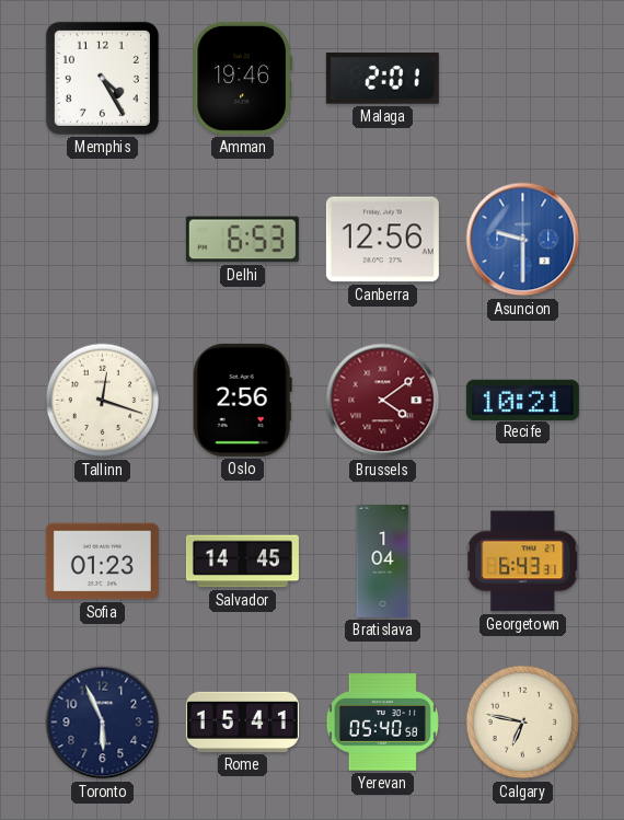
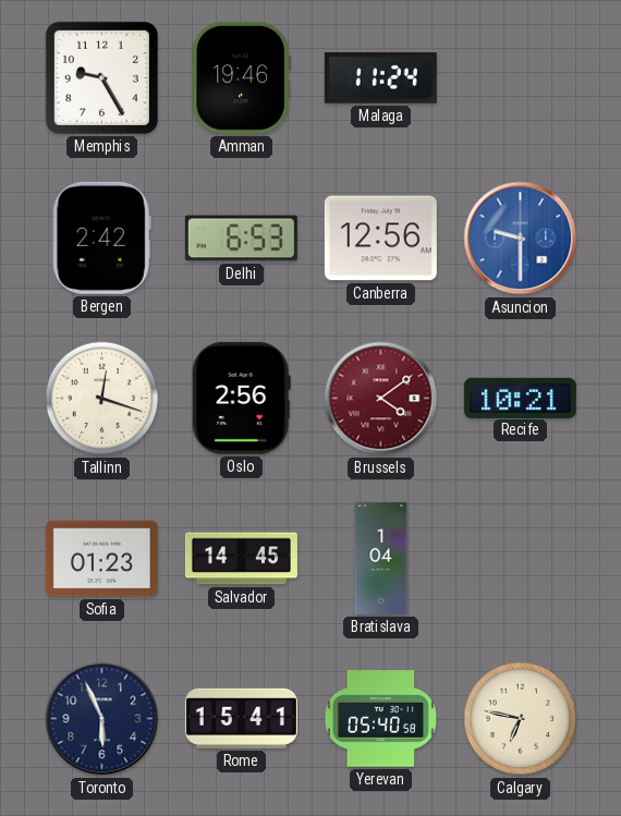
Memphis: 4:25 -> 9:25 (101, 77)
Malaga: 2:01 -> 11:24 (380, 78)
Bergen: none -> 2:42 (101, 238)
Georgetown: 6:43 -> none (523, 562)
